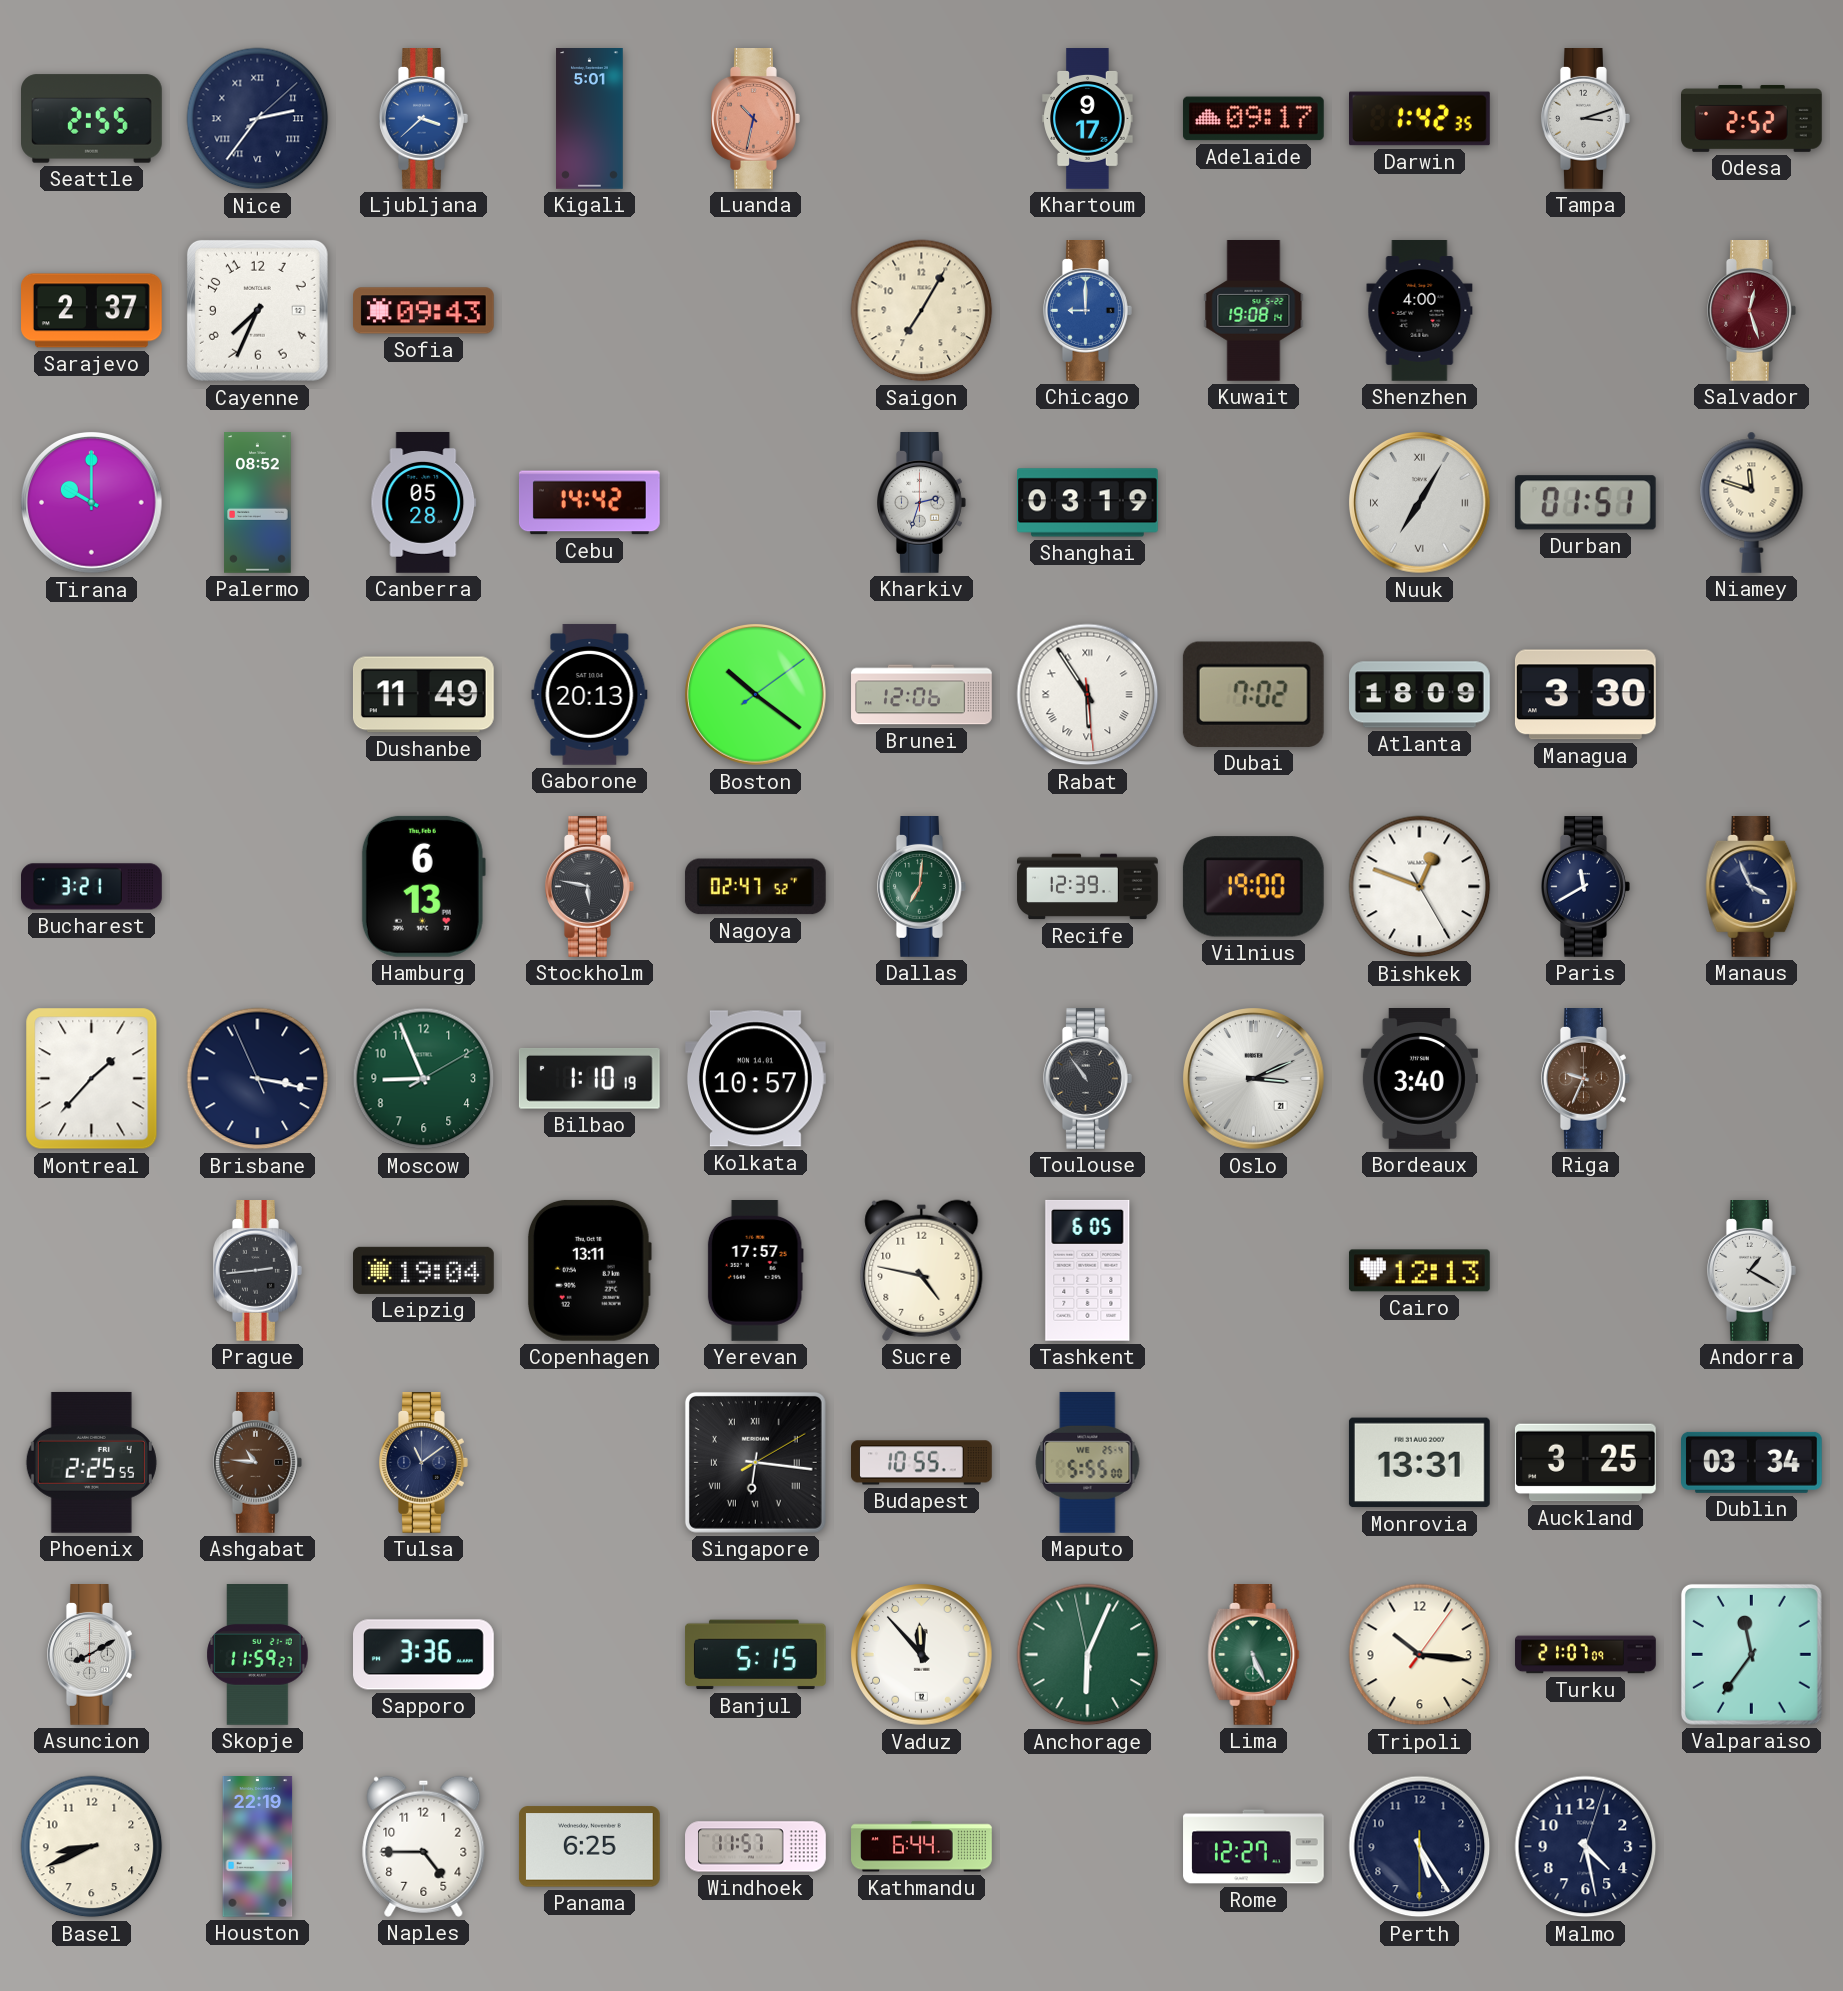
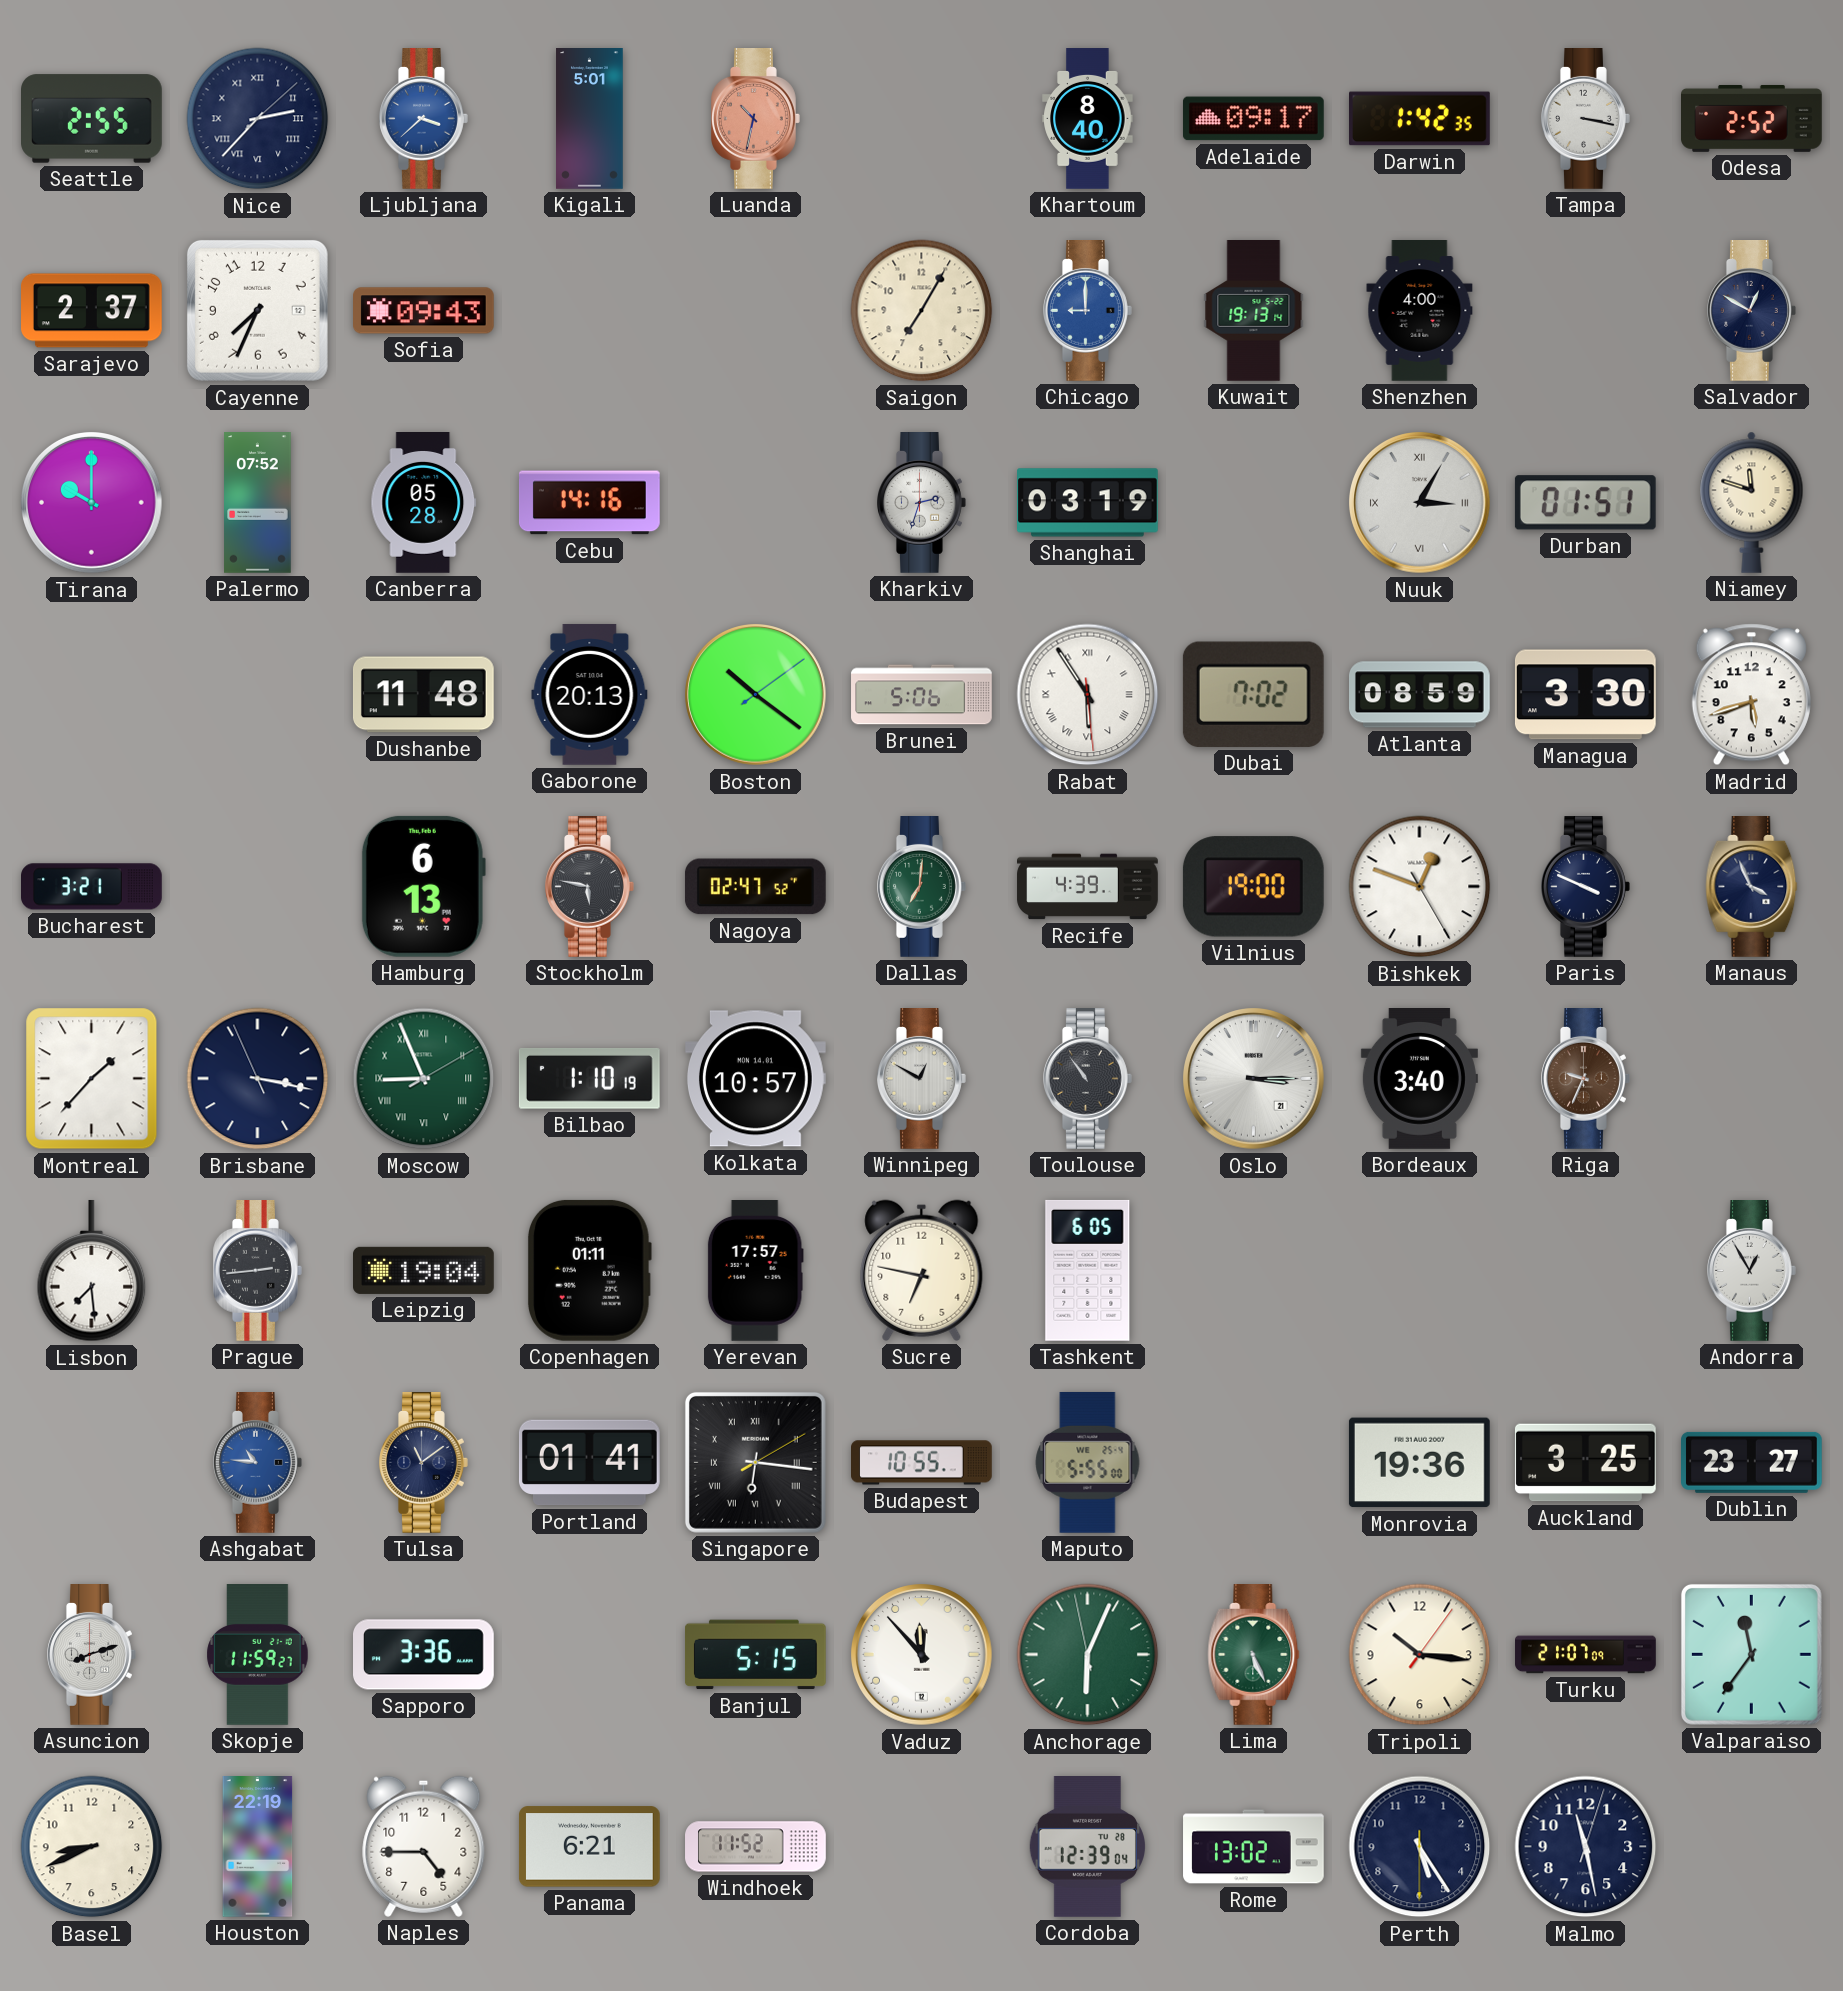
Nice: 2:36 -> 2:37 (258, 119)
Khartoum: 9:17 -> 8:40 (1088, 119)
Tampa: 3:12 -> 3:17 (1586, 119)
Kuwait: 19:08 -> 19:13 (1254, 311)
Salvador: 12:27 -> 12:50 (1752, 311)
Salvador dial: burgundy -> navy (1752, 311)
Palermo: 08:52 -> 07:52 (258, 503)
Cebu: 14:42 -> 14:16 (589, 503)
Nuuk: 7:05 -> 3:05 (1420, 503)
Dushanbe: 11:49 -> 11:48 (423, 695)
Brunei: 12:06 -> 5:06 (922, 695)
Atlanta: 18:09 -> 08:59 (1420, 695)
Madrid: none -> 5:42 (1751, 695)
Recife: 12:39 -> 4:39 (1088, 887)
Paris: 11:40 -> 3:49 (1586, 887)
Moscow numerals: Arabic -> Roman (424, 1079)
Winnipeg: none -> 12:50 (922, 1079)
Oslo: 3:11 -> 3:15 (1254, 1079)
Lisbon: none -> 7:29 (92, 1271)
Copenhagen: 13:11 -> 01:11 (589, 1270)
Sucre: 4:47 -> 6:47 (922, 1270)
Cairo: 12:13 -> none (1420, 1271)
Andorra: 1:20 -> 12:55 (1752, 1271)
Phoenix: 2:25 -> none (91, 1462)
Ashgabat dial: brown -> blue (258, 1463)
Portland: none -> 01:41 (589, 1463)
Monrovia: 13:31 -> 19:36 (1419, 1463)
Dublin: 03:34 -> 23:27 (1752, 1462)
Asuncion: 8:10 -> 8:12 (92, 1655)
Panama: 6:25 -> 6:21 (589, 1847)
Windhoek: 11:57 -> 11:52 (756, 1847)
Kathmandu: 6:44 -> none (922, 1847)
Cordoba: none -> 12:39 (1087, 1847)
Rome: 12:27 -> 13:02 (1254, 1847)
Malmo: 4:28 -> 11:28 (1586, 1847)
